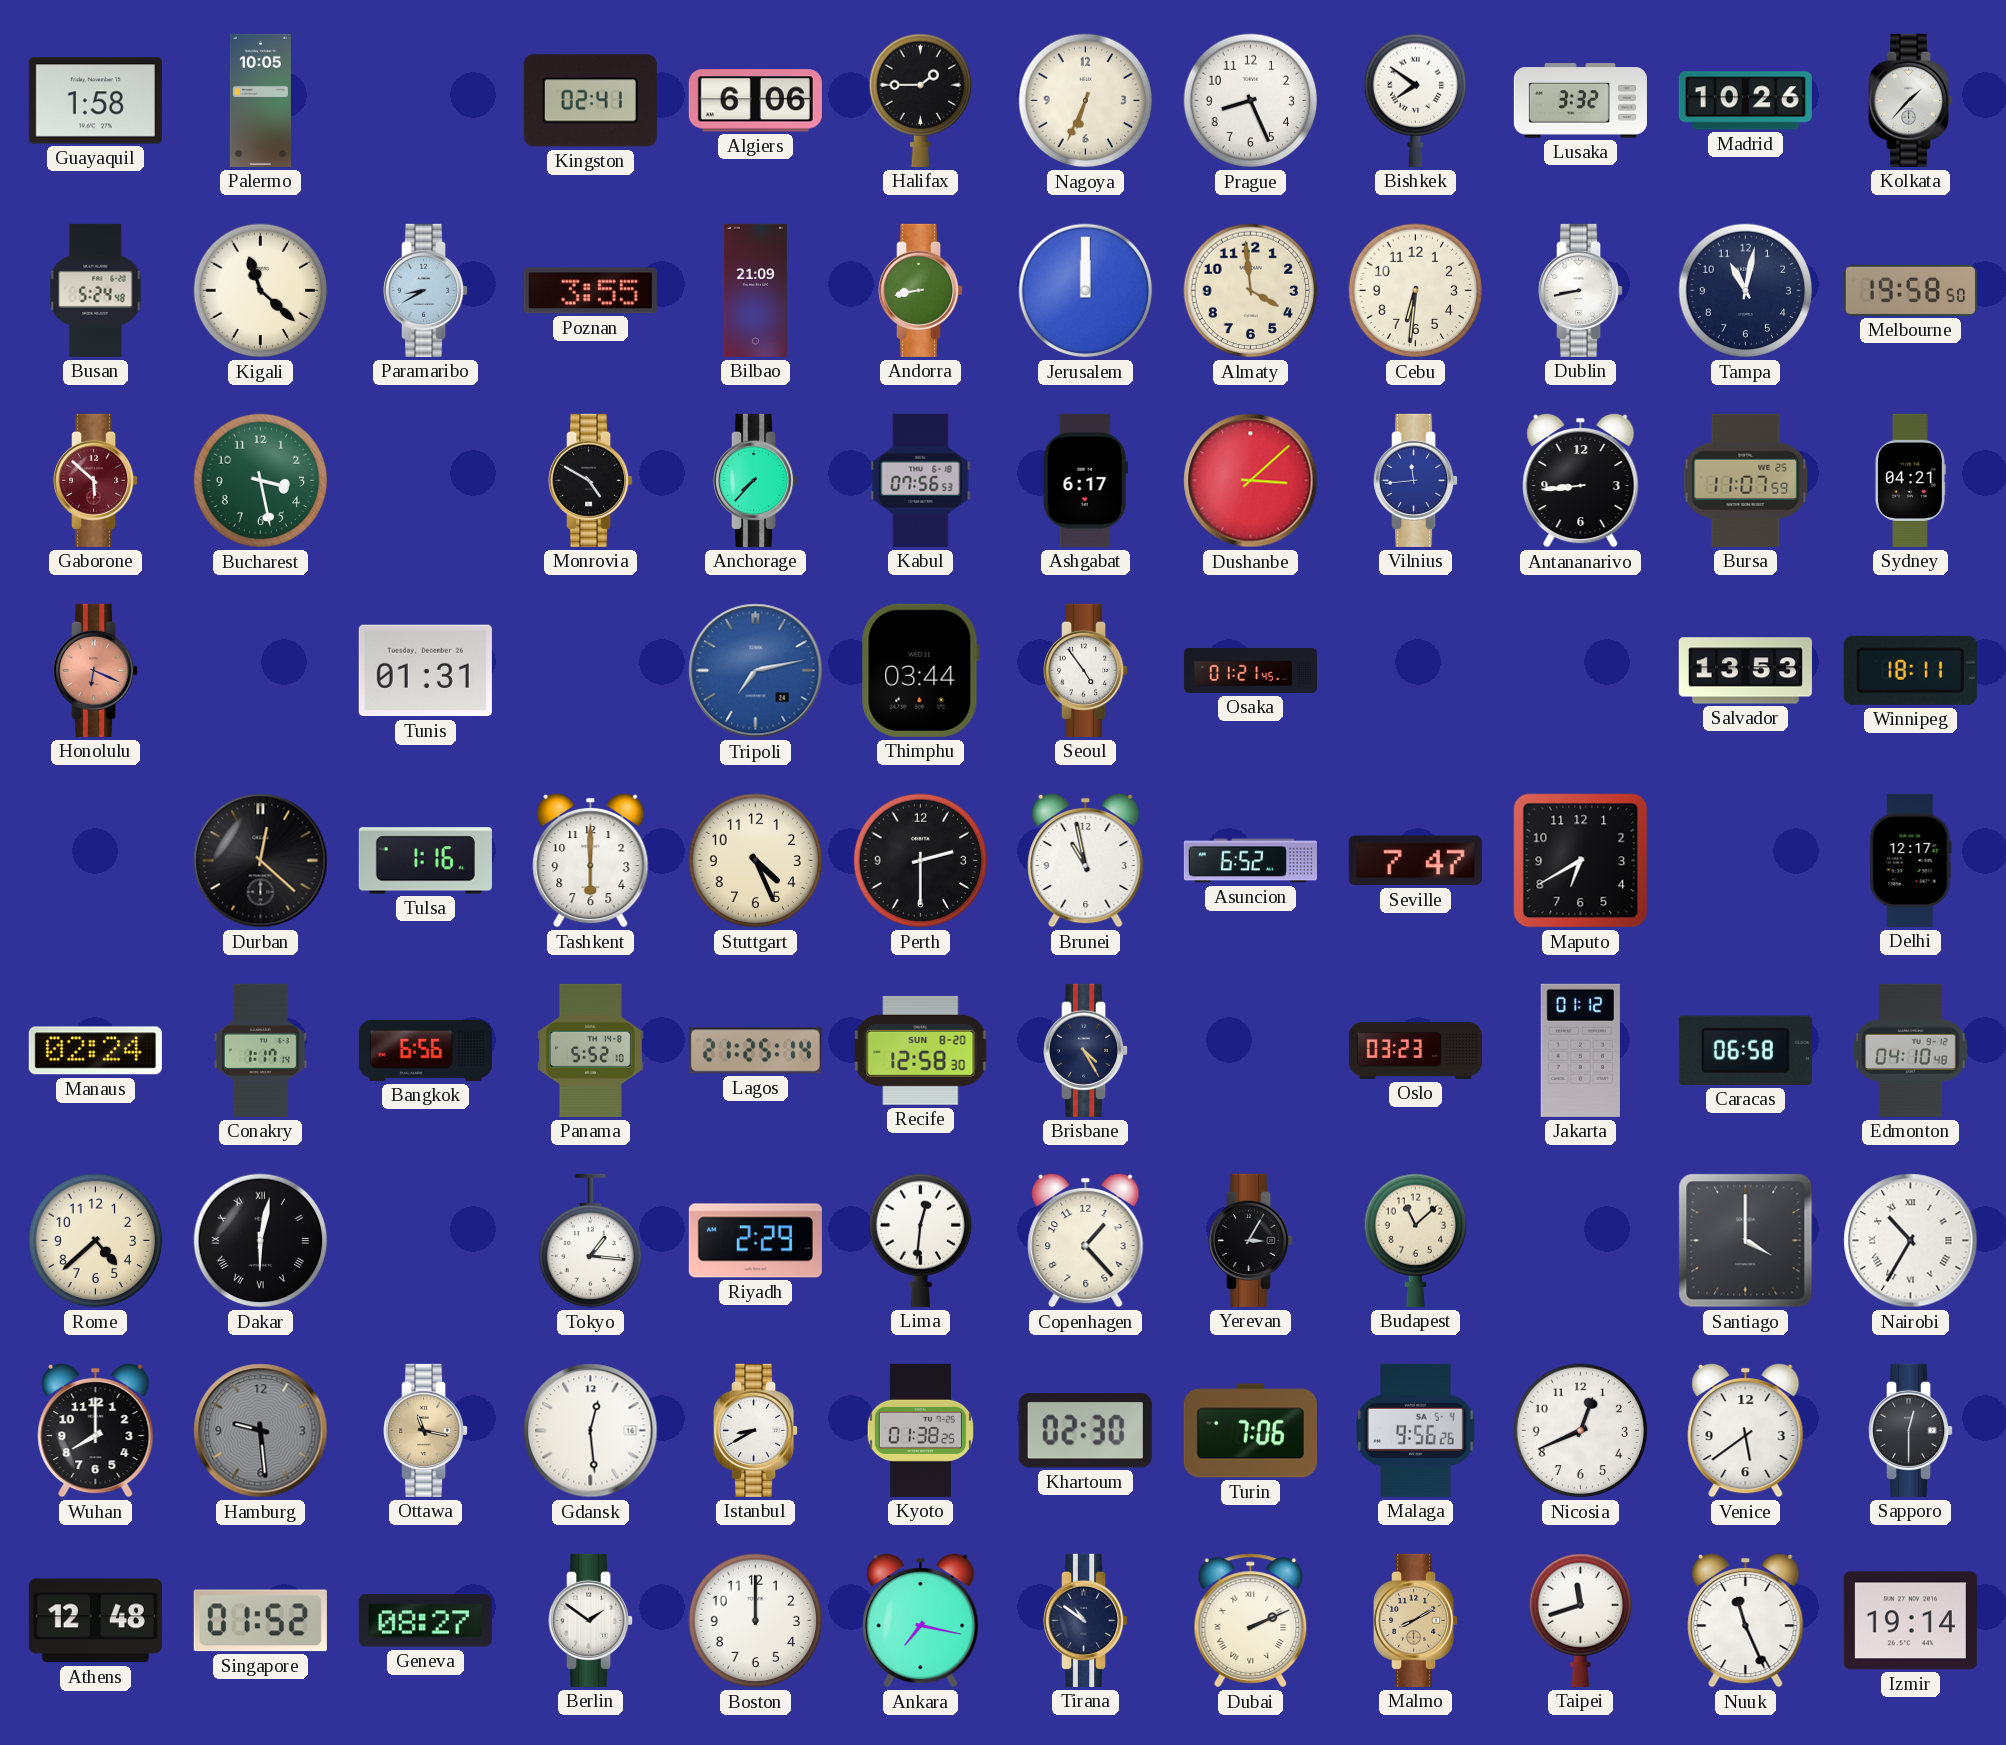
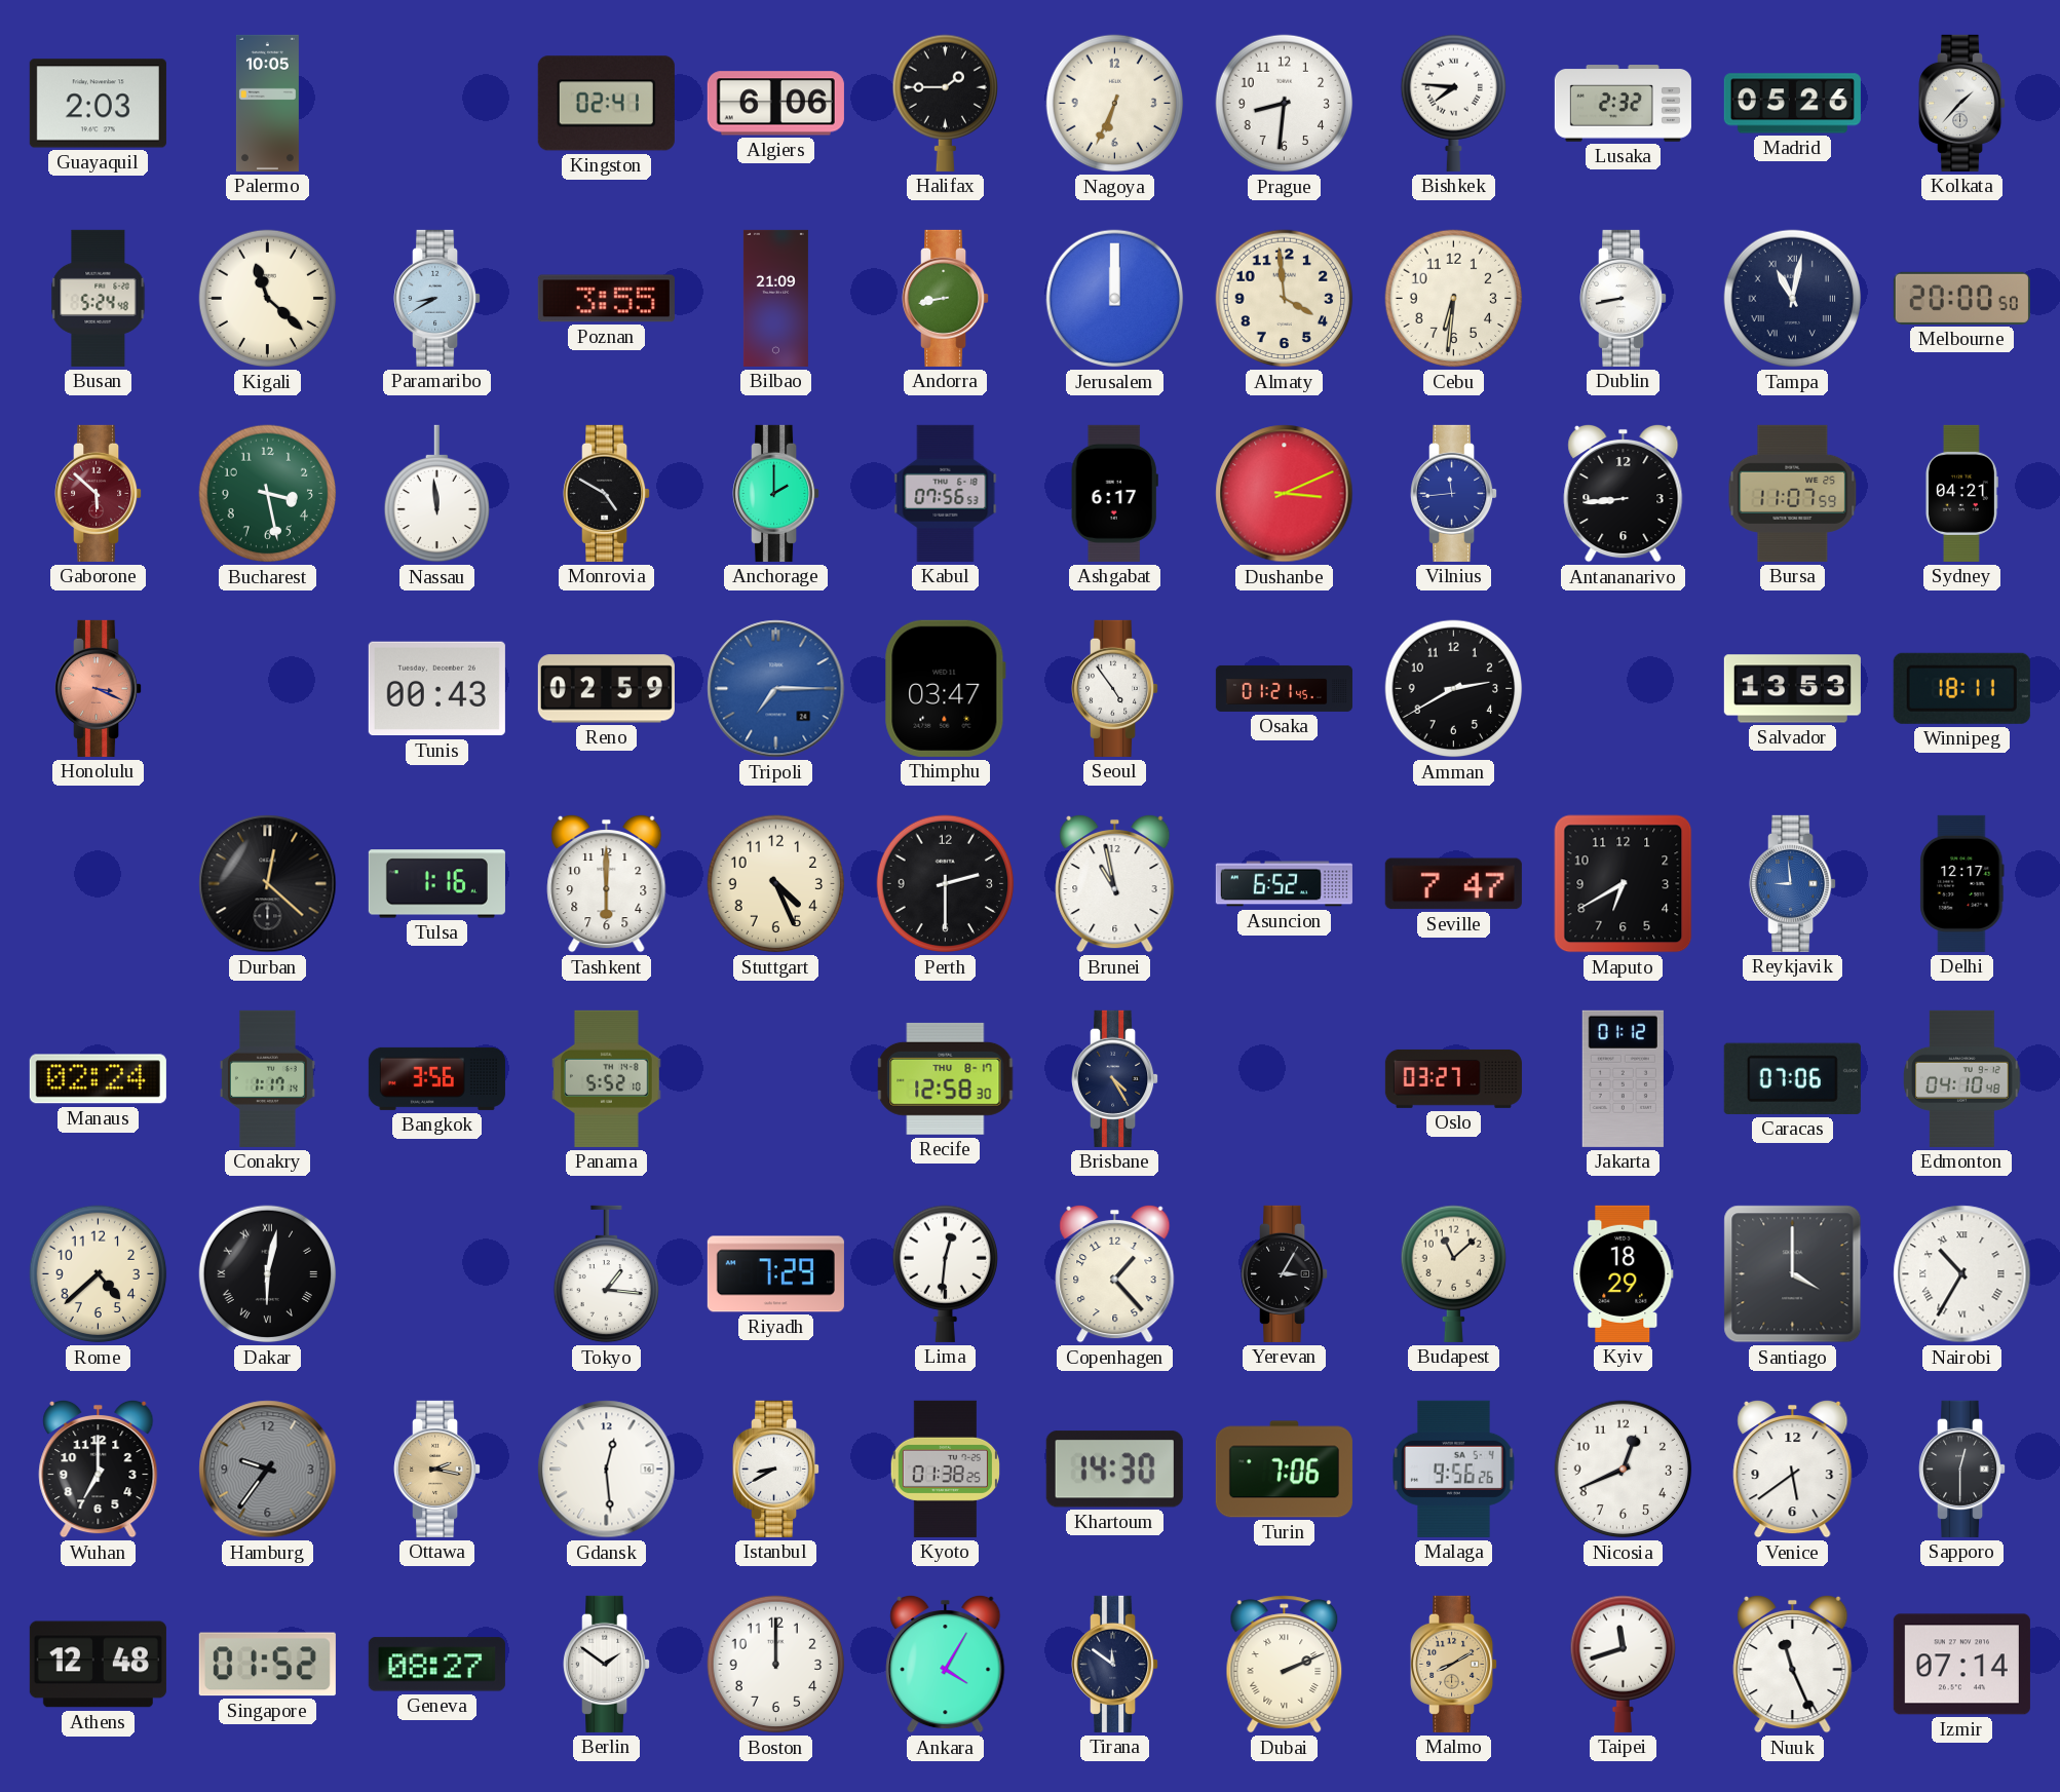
Guayaquil: 1:58 -> 2:03 (98, 104)
Prague: 8:26 -> 8:31 (1285, 104)
Bishkek: 7:51 -> 7:46 (1453, 103)
Lusaka: 3:32 -> 2:32 (1623, 104)
Madrid: 10:26 -> 05:26 (1792, 104)
Tampa numerals: Arabic -> Roman (1793, 299)
Melbourne: 19:58 -> 20:00 (1961, 298)
Nassau: none -> 11:59 (436, 494)
Anchorage: 7:37 -> 2:00 (777, 493)
Dushanbe: 3:08 -> 3:11 (1285, 494)
Honolulu: 6:19 -> 3:19 (100, 688)
Tunis: 01:31 -> 00:43 (436, 689)
Reno: none -> 02:59 (606, 689)
Tripoli: 7:13 -> 7:15 (776, 689)
Thimphu: 03:44 -> 03:47 (945, 688)
Amman: none -> 2:40 (1454, 689)
Reykjavik: none -> 8:59 (1794, 883)
Bangkok: 6:56 -> 3:56 (436, 1078)
Lagos: 21:25 -> none (755, 1051)
Recife date: SUN 8-20 -> THU 8-17 (946, 1078)
Oslo: 03:23 -> 03:27 (1453, 1078)
Caracas: 06:58 -> 07:06 (1792, 1078)
Riyadh: 2:29 -> 7:29 (775, 1274)
Kyiv: none -> 18:29 (1624, 1273)
Wuhan: 8:00 -> 7:00 (99, 1469)
Hamburg: 9:29 -> 9:36 (268, 1470)
Ottawa: 11:17 -> 2:17 (438, 1469)
Khartoum: 02:30 -> 14:30 (1114, 1470)
Ankara: 7:17 -> 4:05 (946, 1664)
Tirana: 10:51 -> 11:51 (1116, 1664)
Izmir: 19:14 -> 07:14 (1961, 1665)
